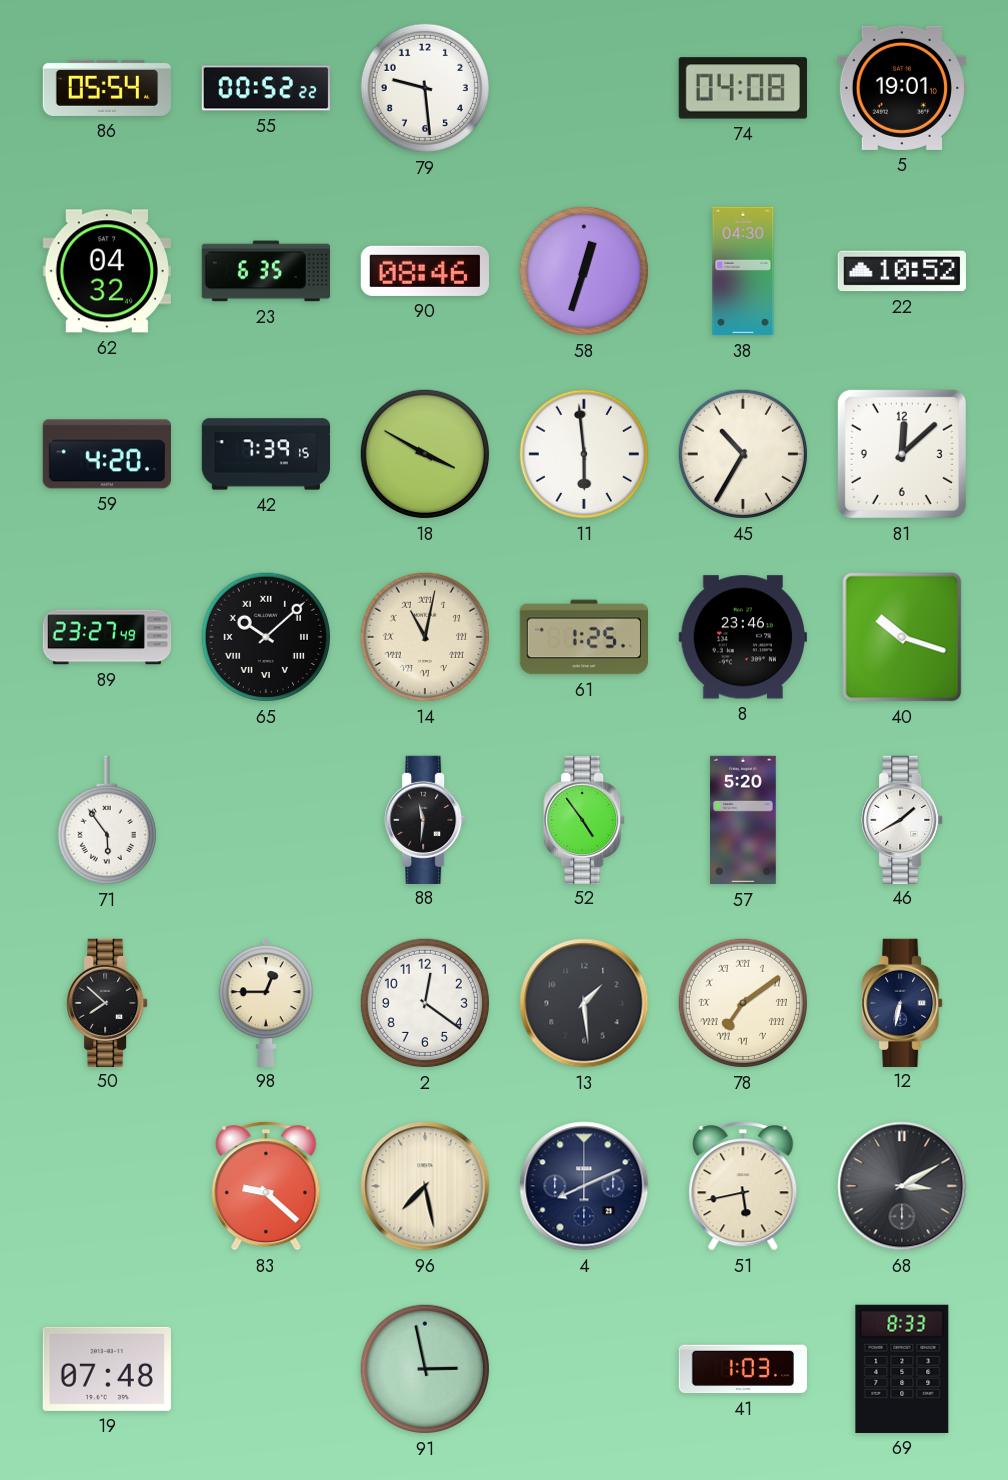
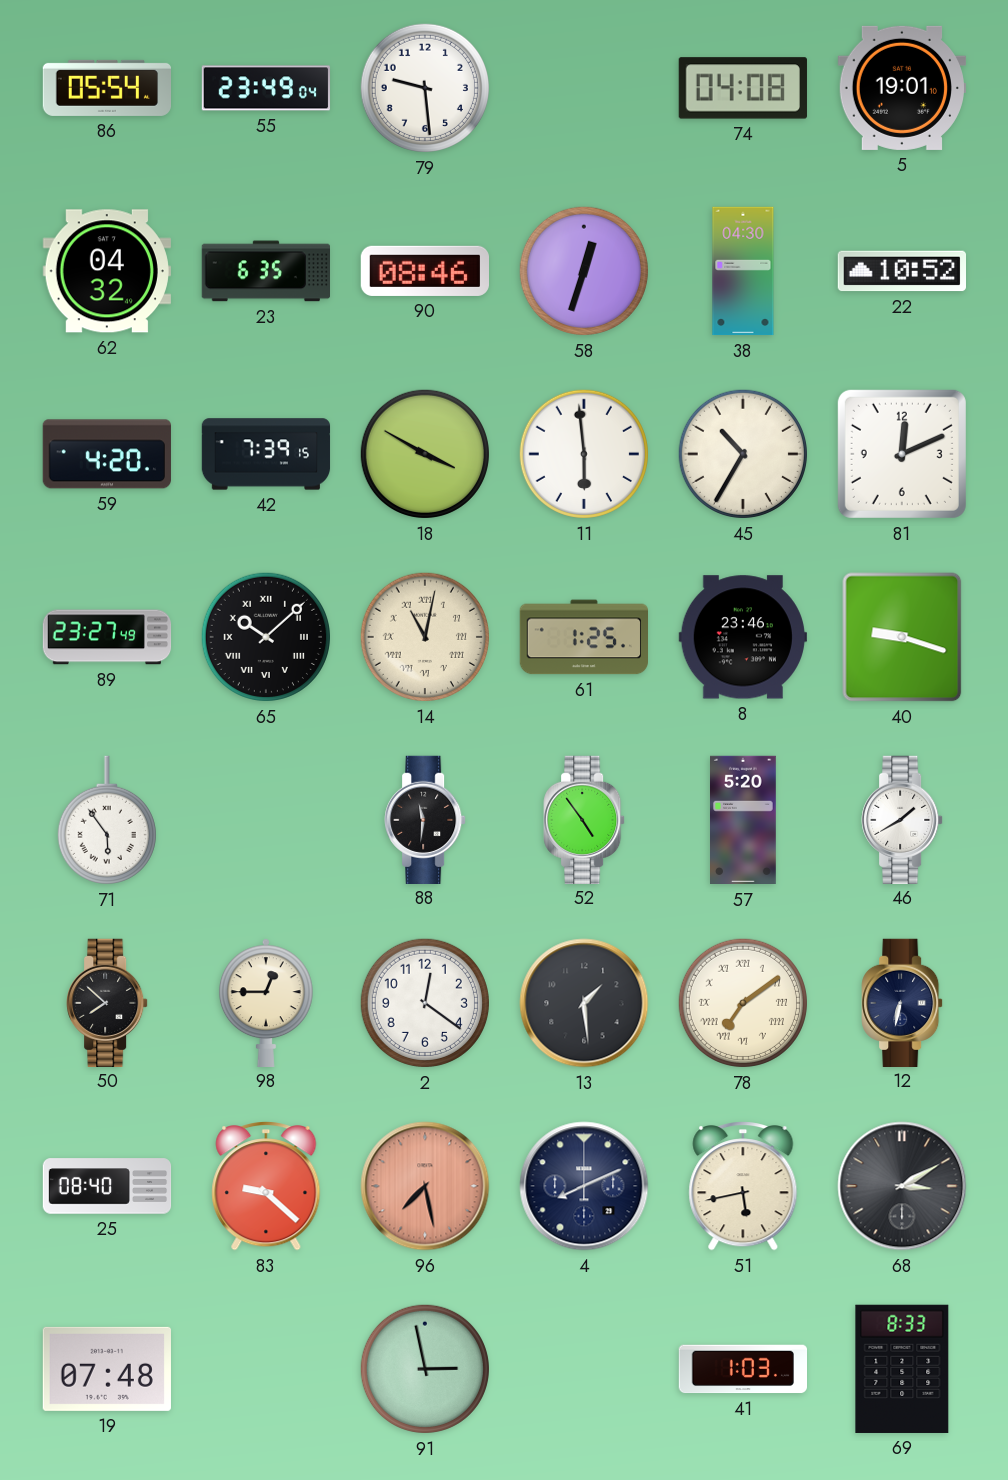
55: 00:52 -> 23:49 (266, 88)
81: 12:08 -> 12:11 (902, 454)
40: 10:18 -> 9:18 (902, 637)
25: none -> 08:40 (107, 1186)
96 dial: cream -> salmon (425, 1186)
